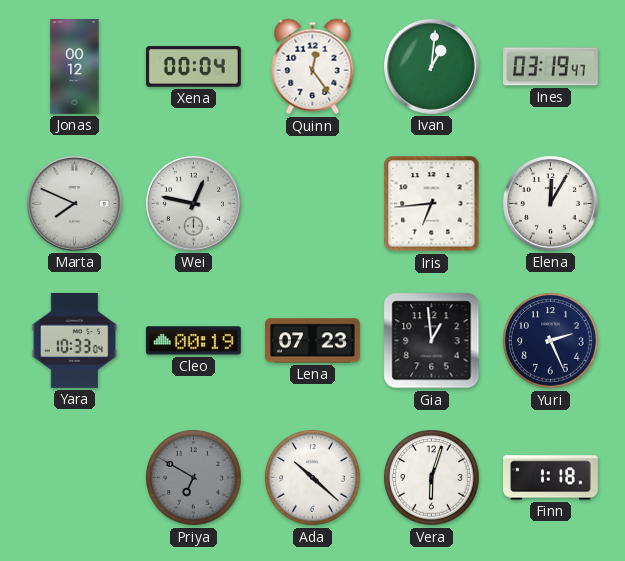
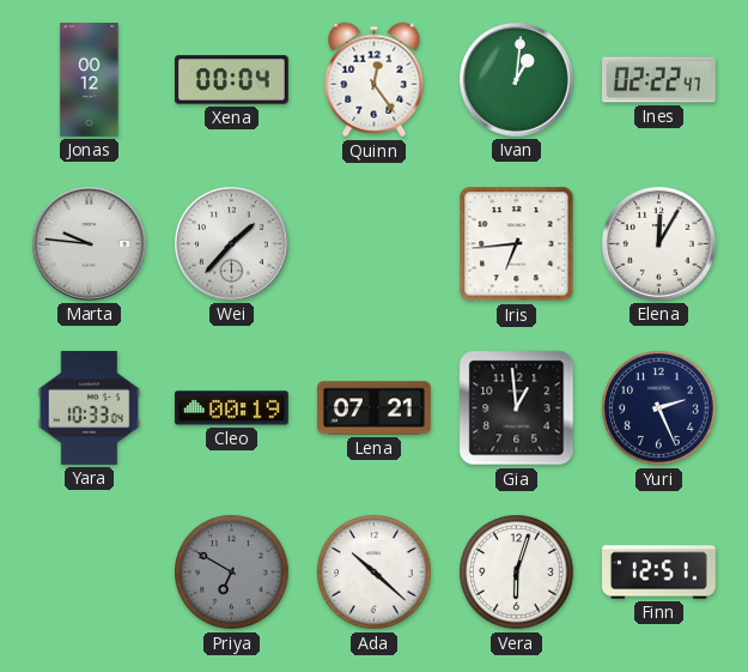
Ines: 03:19 -> 02:22 (659, 80)
Marta: 7:49 -> 9:46 (89, 243)
Wei: 12:47 -> 1:37 (231, 243)
Lena: 07:23 -> 07:21 (375, 408)
Finn: 1:18 -> 12:51 (659, 573)
